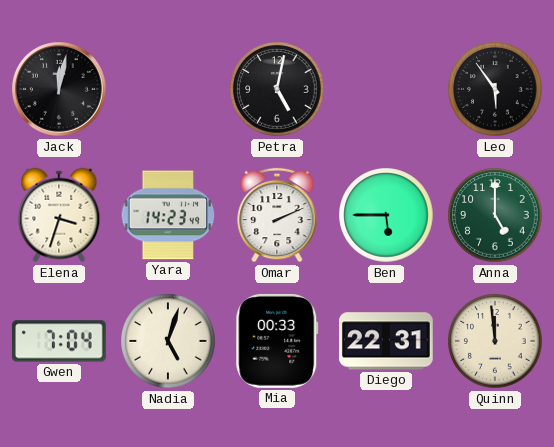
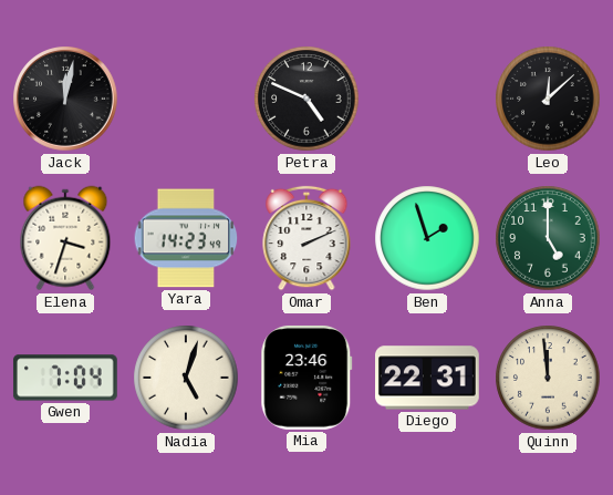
Petra: 5:02 -> 4:49 (306, 99)
Leo: 5:54 -> 12:08 (548, 99)
Ben: 5:45 -> 1:57 (427, 238)
Mia: 00:33 -> 23:46 (306, 378)
